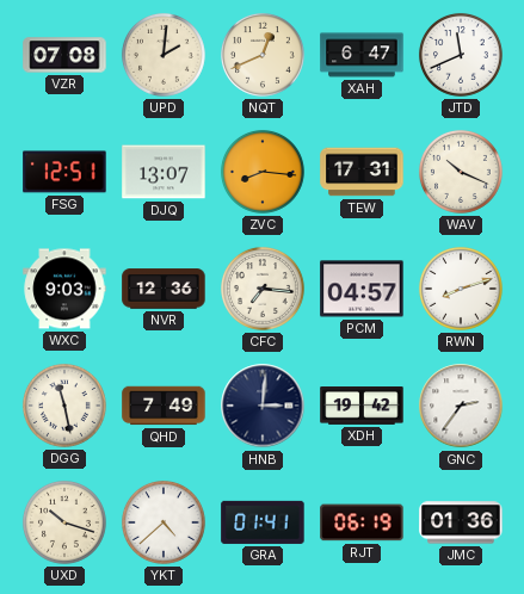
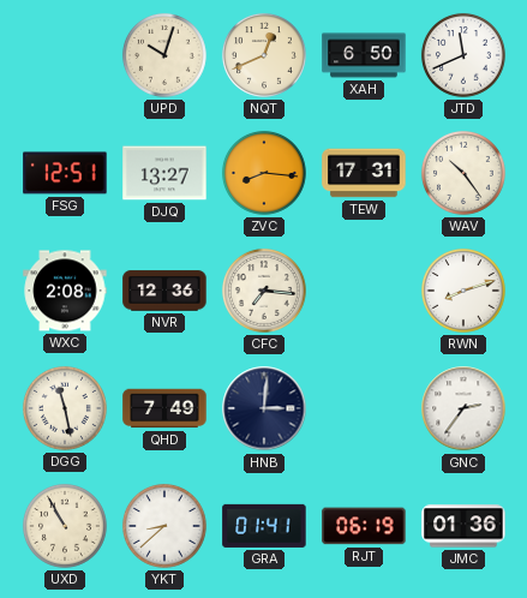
VZR: 07:08 -> none (64, 55)
UPD: 2:01 -> 10:03 (164, 55)
XAH: 6:47 -> 6:50 (364, 55)
DJQ: 13:07 -> 13:27 (164, 173)
WAV: 10:19 -> 10:24 (463, 173)
WXC: 9:03 -> 2:08 (65, 291)
PCM: 04:57 -> none (362, 289)
XDH: 19:42 -> none (362, 407)
UXD: 10:18 -> 10:55 (65, 526)
YKT: 4:38 -> 8:38 (164, 526)
